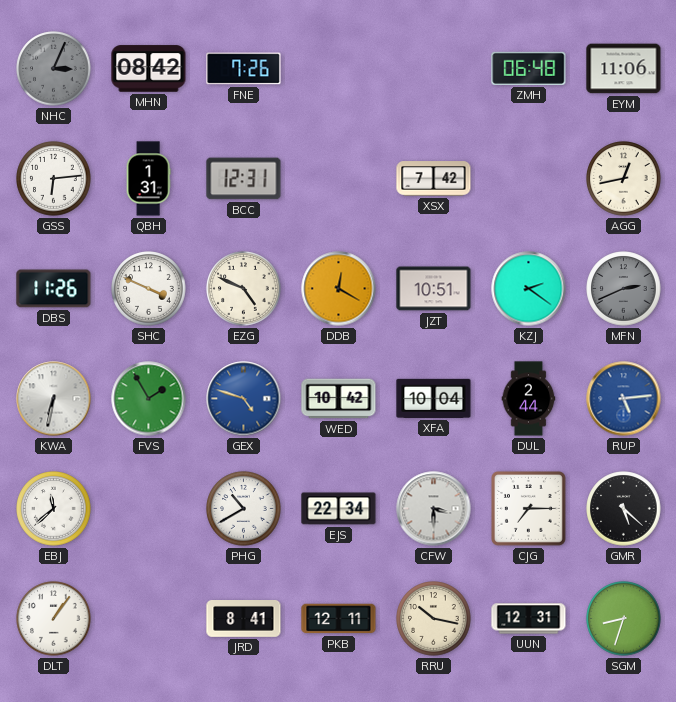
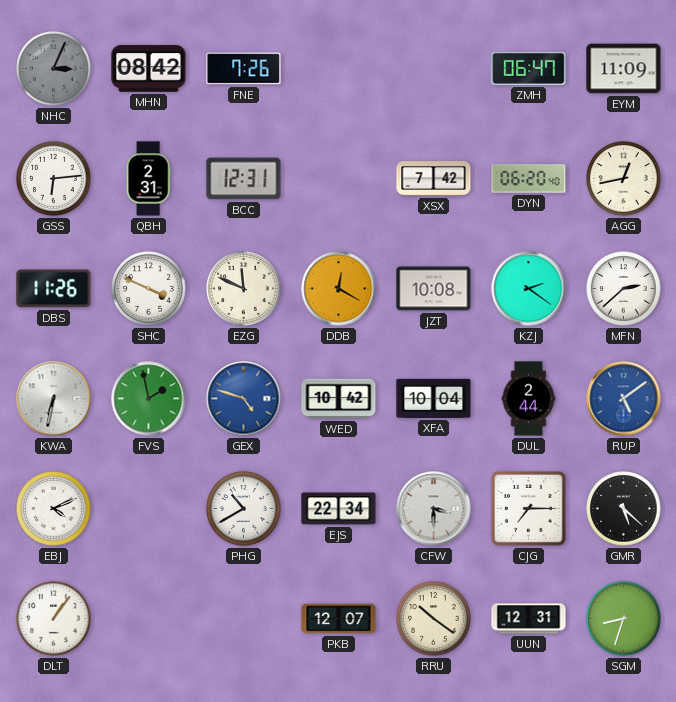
ZMH: 06:48 -> 06:47 (529, 68)
EYM: 11:06 -> 11:09 (624, 69)
QBH: 1:31 -> 2:31 (148, 179)
DYN: none -> 06:20 (529, 179)
EZG: 4:49 -> 11:49 (244, 289)
JZT: 10:51 -> 10:08 (434, 289)
MFN: 2:41 -> 2:38 (624, 289)
MFN dial: grey -> white (624, 289)
FVS: 1:55 -> 1:58 (149, 399)
RUP: 5:14 -> 5:09 (624, 399)
EBJ: 11:38 -> 4:11 (54, 509)
JRD: 8:41 -> none (244, 619)
PKB: 12:11 -> 12:07 (339, 619)
RRU: 10:17 -> 10:21 (434, 619)
